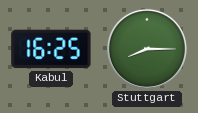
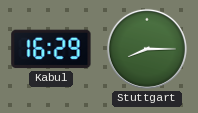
Kabul: 16:25 -> 16:29 (51, 49)
